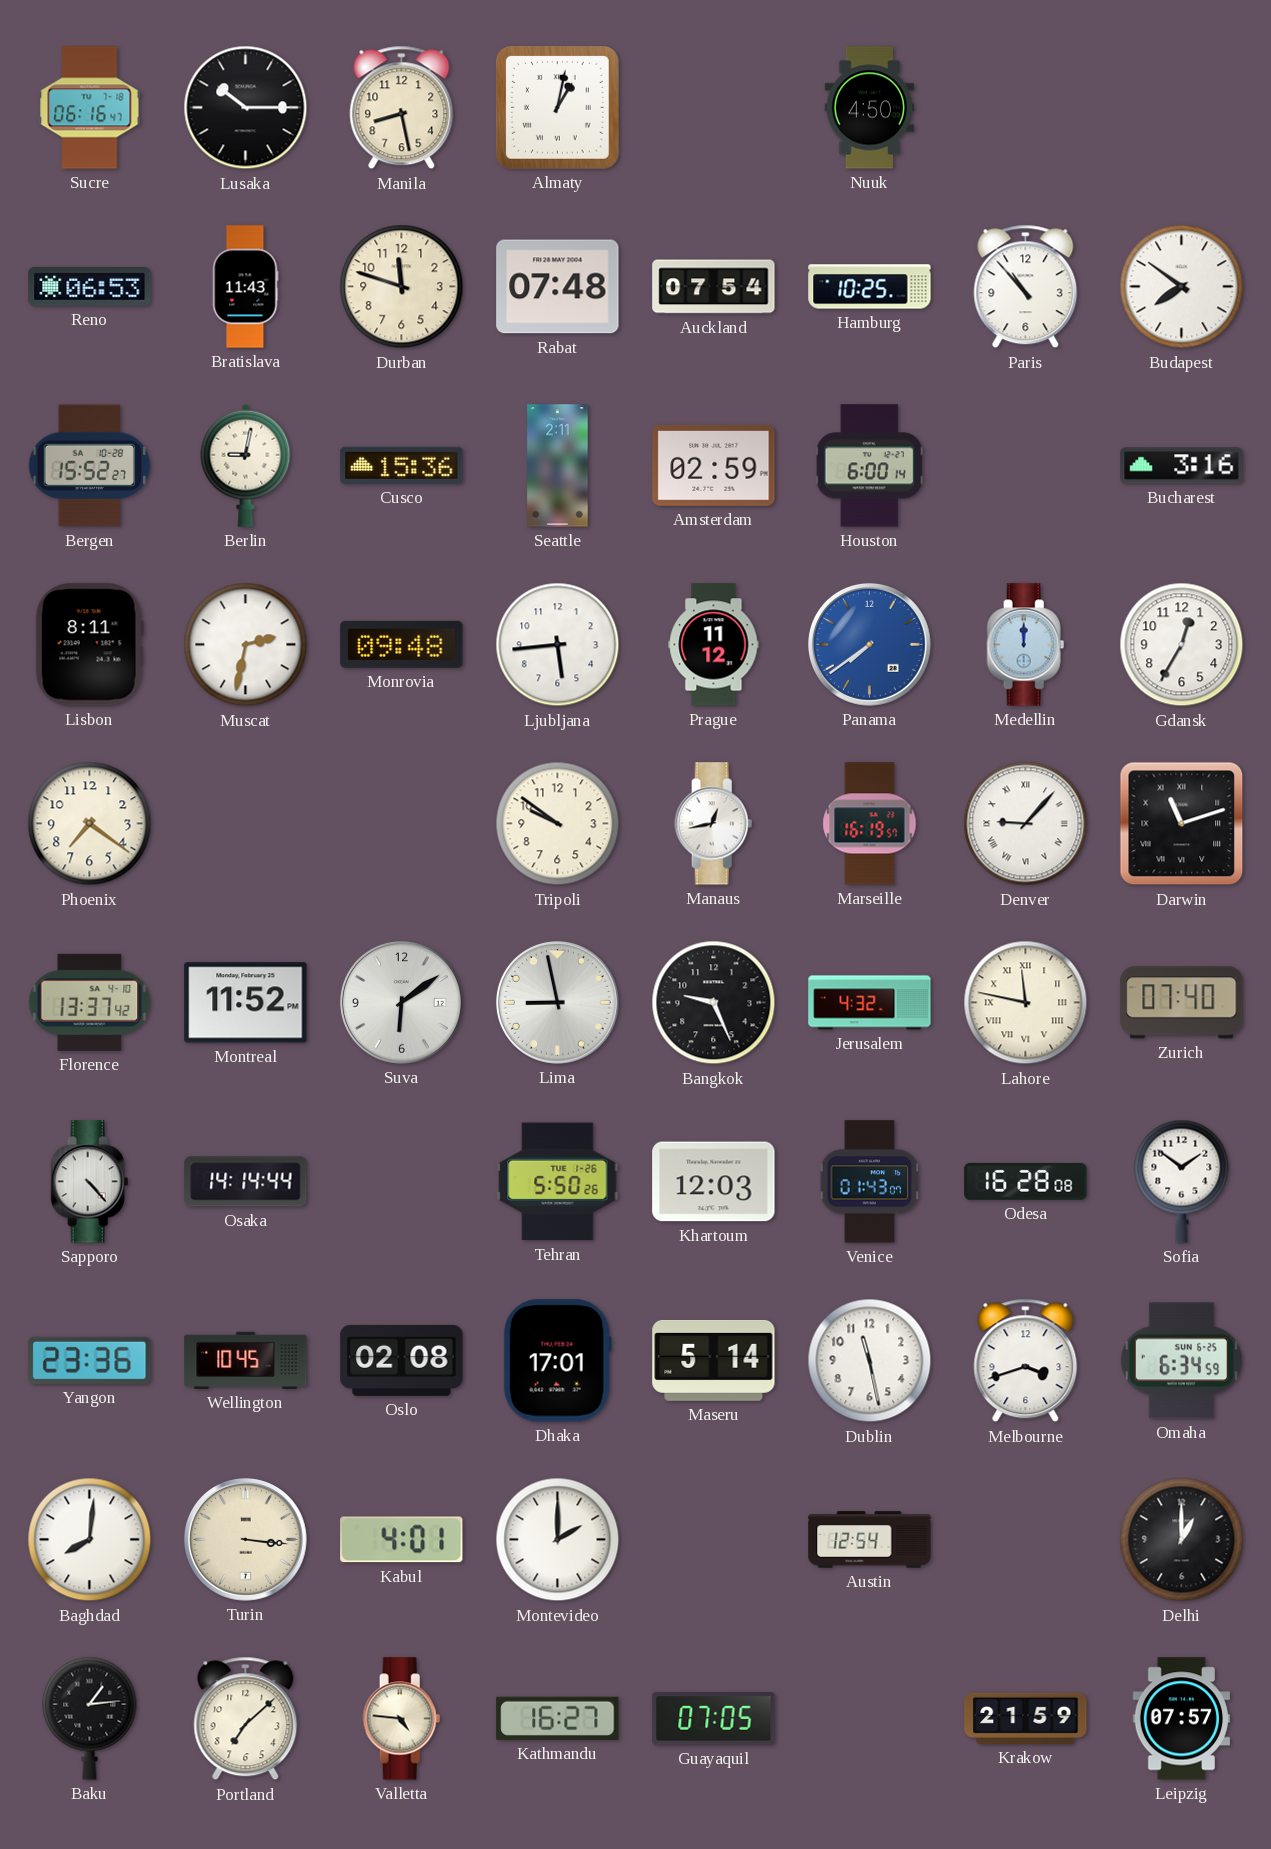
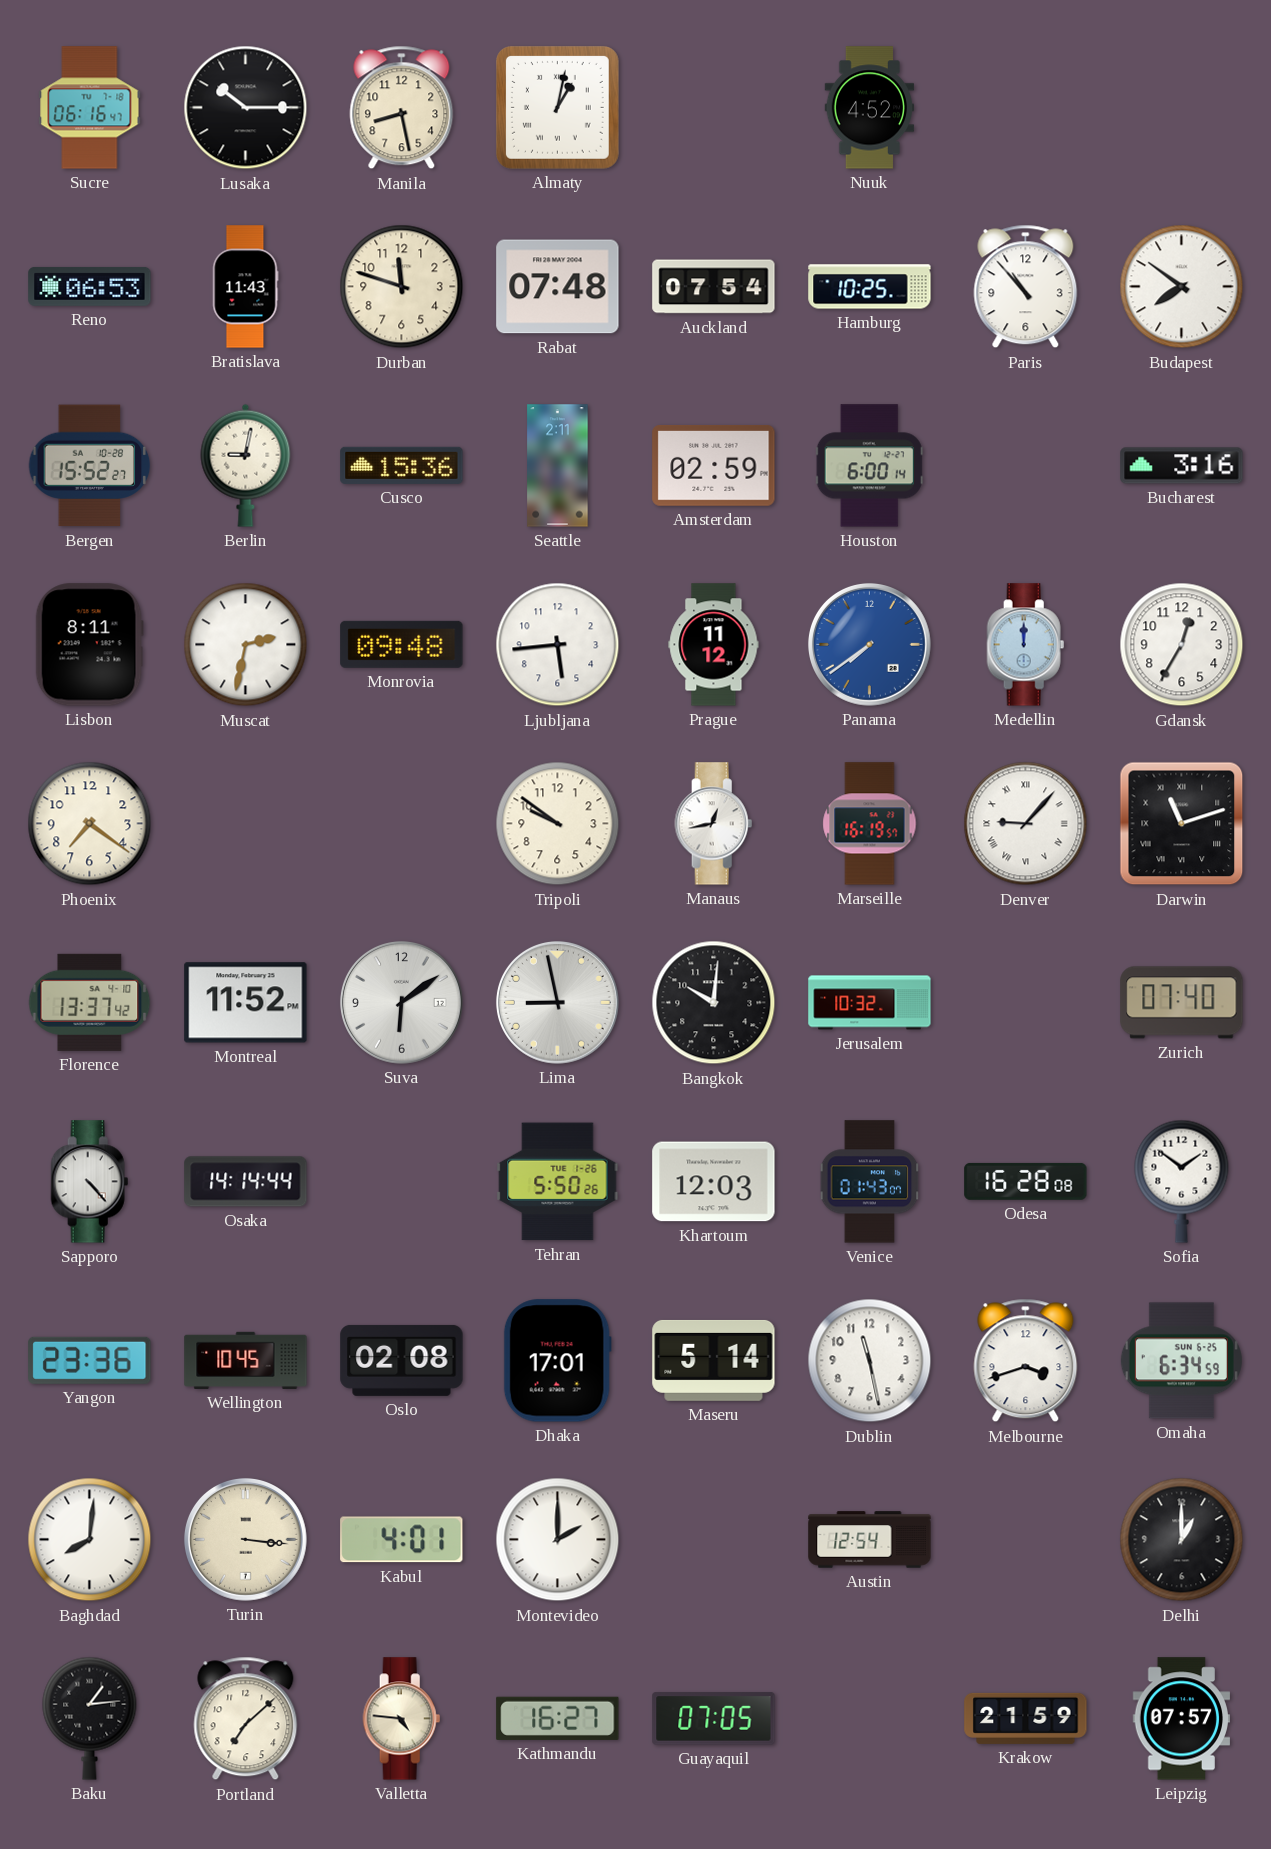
Nuuk: 4:50 -> 4:52 (870, 108)
Bangkok: 9:26 -> 10:01 (714, 1003)
Jerusalem: 4:32 -> 10:32 (870, 1003)
Lahore: 11:47 -> none (1026, 1003)
